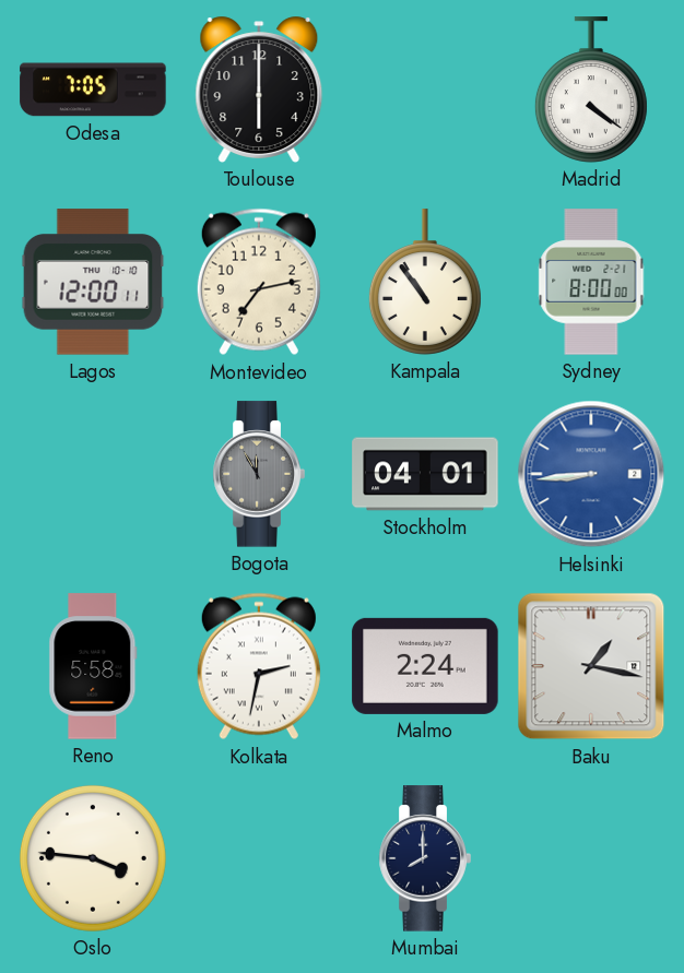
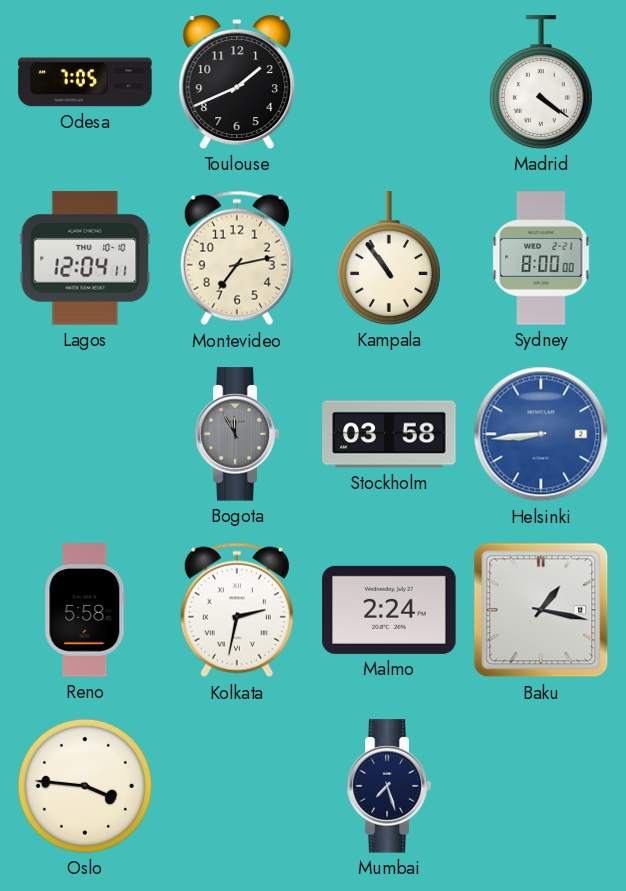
Toulouse: 6:00 -> 1:41 (237, 82)
Lagos: 12:00 -> 12:04 (85, 258)
Stockholm: 04:01 -> 03:58 (389, 434)
Mumbai: 8:00 -> 7:27 (389, 786)
